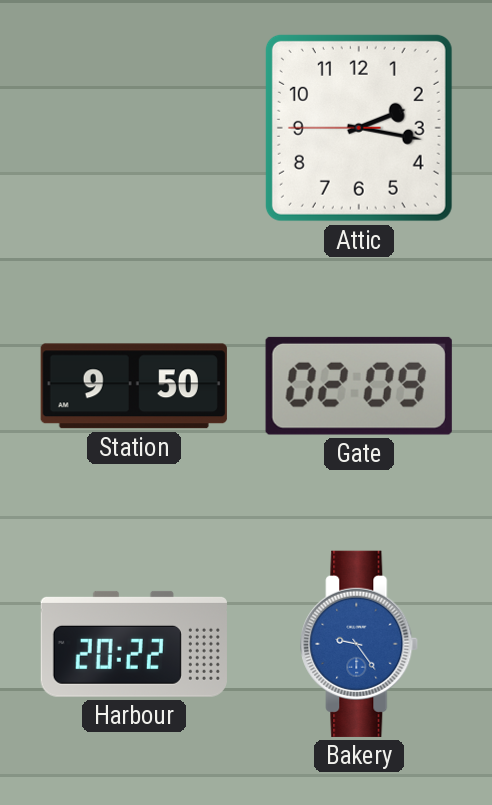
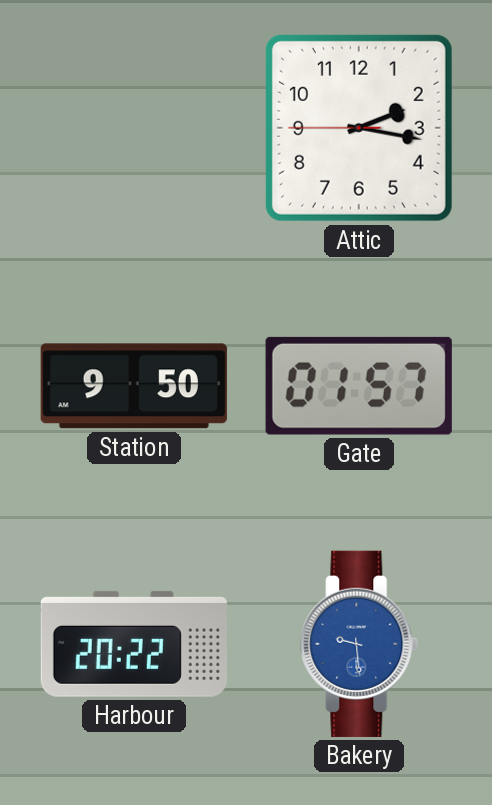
Gate: 02:09 -> 01:57 (359, 386)
Bakery: 9:24 -> 9:29 (360, 644)
